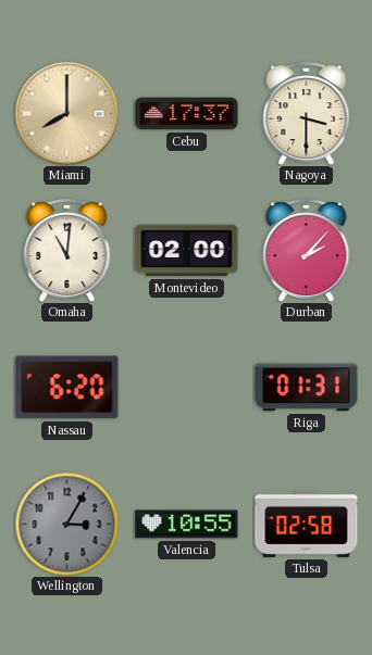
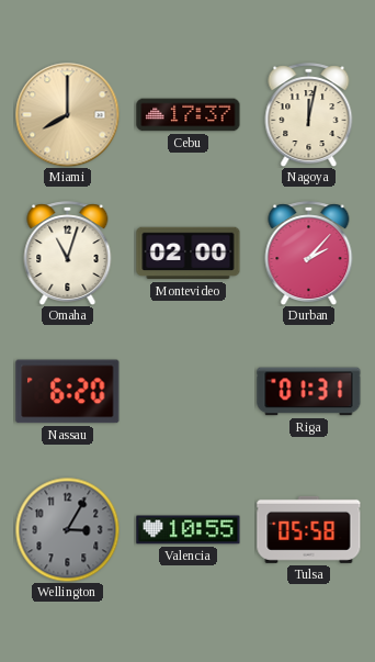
Nagoya: 3:30 -> 12:02 (309, 115)
Omaha: 11:01 -> 11:03 (68, 254)
Tulsa: 02:58 -> 05:58 (309, 529)
